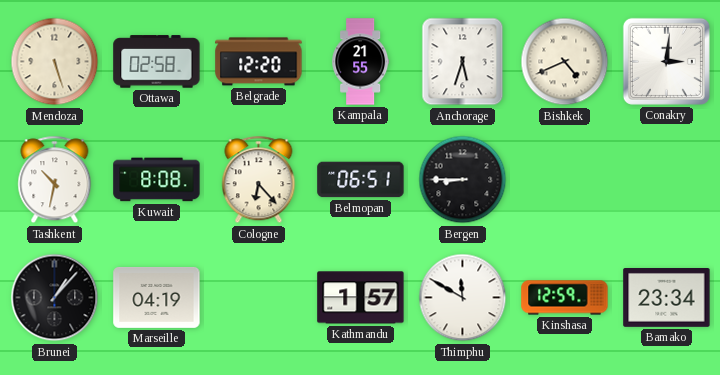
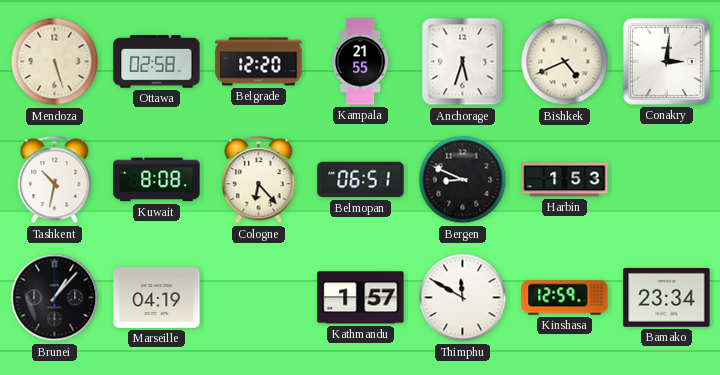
Bergen: 8:45 -> 8:49 (463, 180)
Harbin: none -> 1:53 (565, 180)
